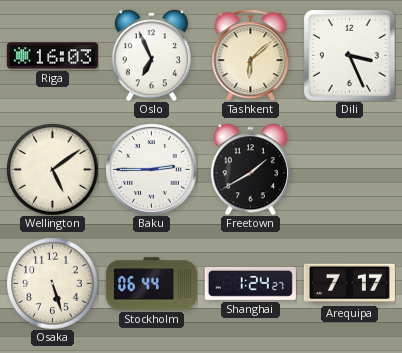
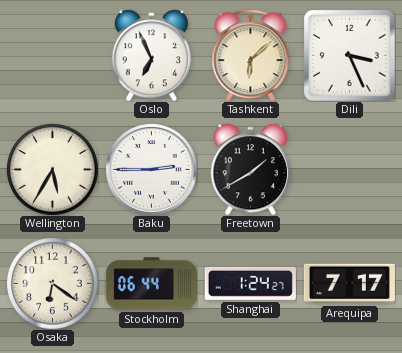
Riga: 16:03 -> none (52, 56)
Wellington: 5:09 -> 5:35 (52, 169)
Osaka: 5:27 -> 6:21 (52, 283)
